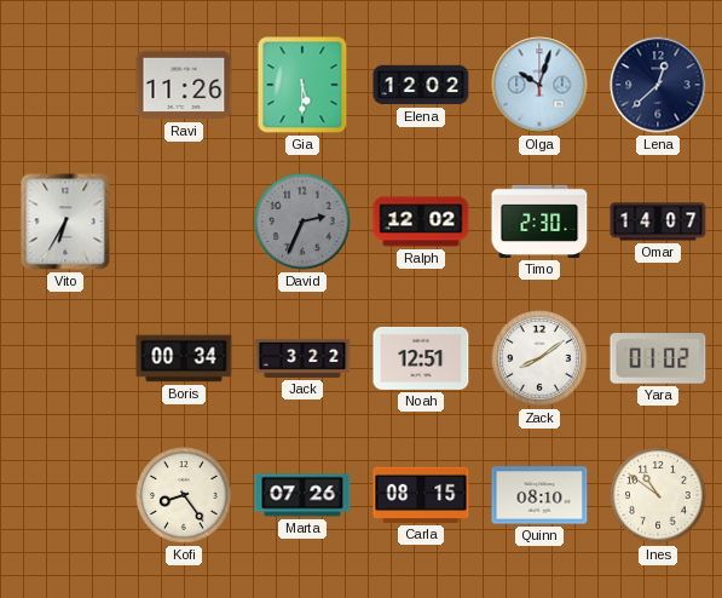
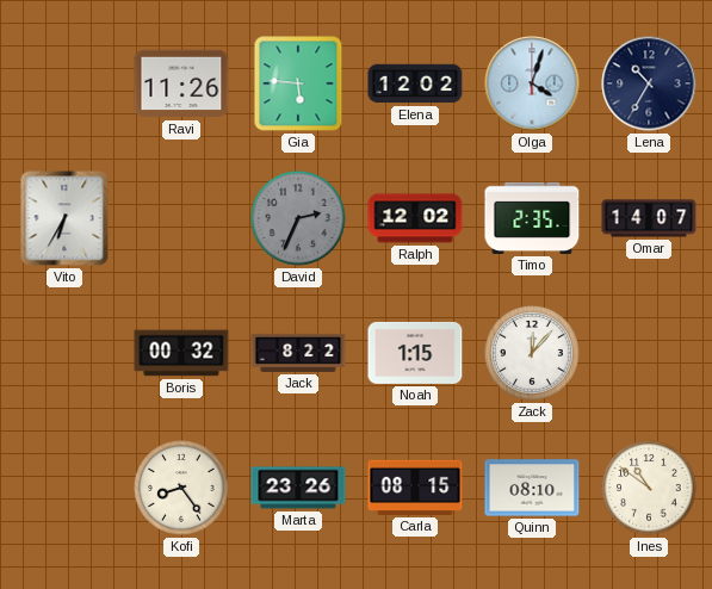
Gia: 5:30 -> 5:46 (298, 83)
Olga: 10:03 -> 4:03 (532, 83)
Lena: 12:38 -> 10:35 (649, 83)
Timo: 2:30 -> 2:35 (532, 218)
Boris: 00:34 -> 00:32 (181, 353)
Jack: 3:22 -> 8:22 (298, 353)
Noah: 12:51 -> 1:15 (415, 353)
Zack: 8:09 -> 12:07 (532, 353)
Yara: 01:02 -> none (658, 358)
Marta: 07:26 -> 23:26 (298, 488)
